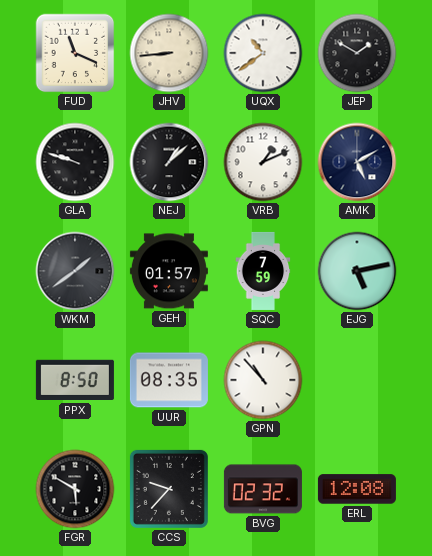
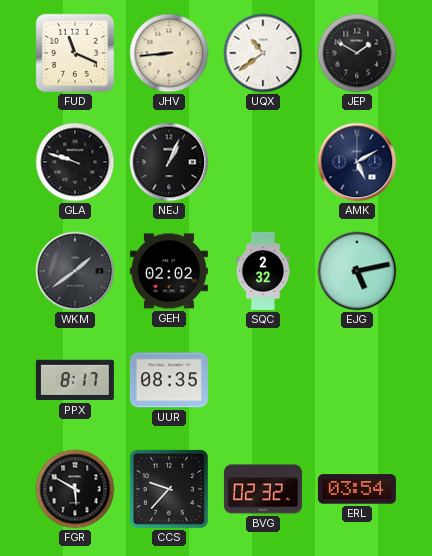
NEJ: 1:08 -> 1:04 (169, 162)
VRB: 1:11 -> none (263, 162)
GEH: 01:57 -> 02:02 (169, 271)
SQC: 7:59 -> 2:32 (263, 271)
PPX: 8:50 -> 8:17 (75, 380)
GPN: 10:53 -> none (263, 380)
ERL: 12:08 -> 03:54 (357, 489)
